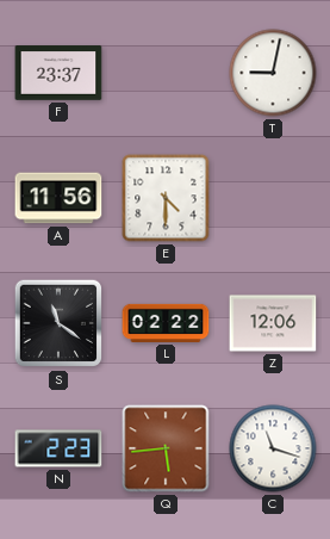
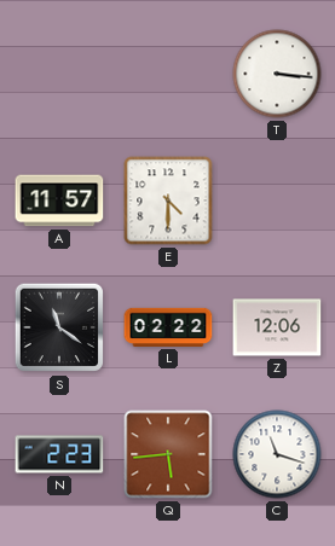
F: 23:37 -> none (58, 73)
T: 9:02 -> 3:16 (277, 74)
A: 11:56 -> 11:57 (59, 201)
